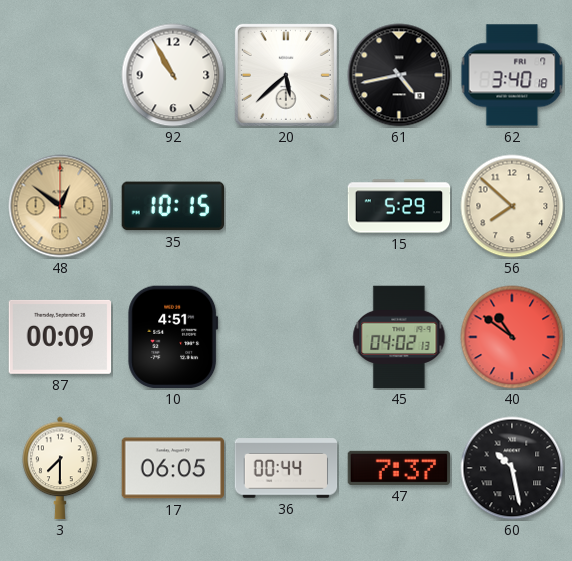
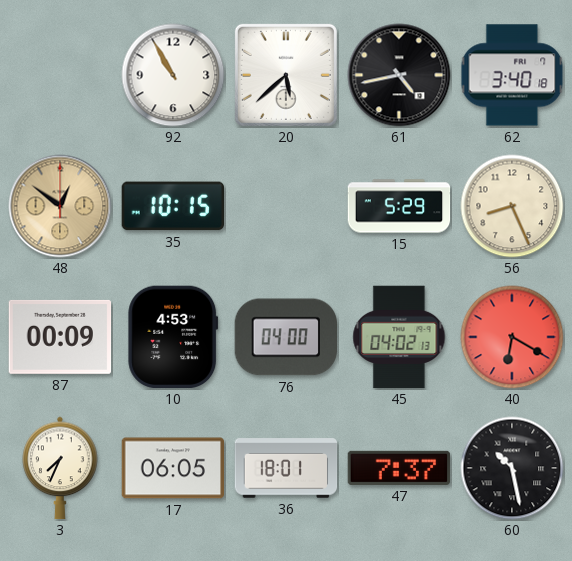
56: 7:52 -> 8:26 (512, 206)
10: 4:51 -> 4:53 (173, 337)
76: none -> 04:00 (286, 337)
40: 10:51 -> 6:20 (512, 337)
3: 7:30 -> 7:34 (60, 468)
36: 00:44 -> 18:01 (286, 468)
